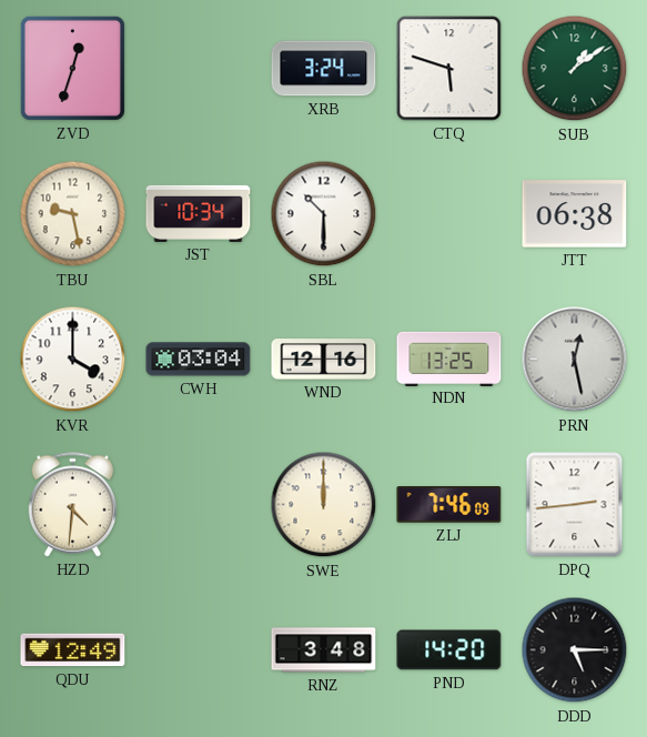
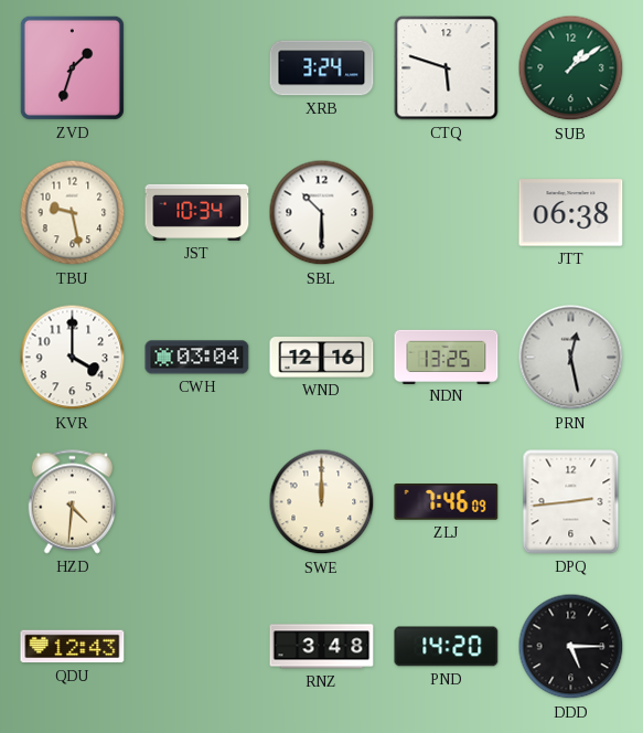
ZVD: 12:33 -> 1:33 (72, 67)
QDU: 12:49 -> 12:43 (73, 647)
